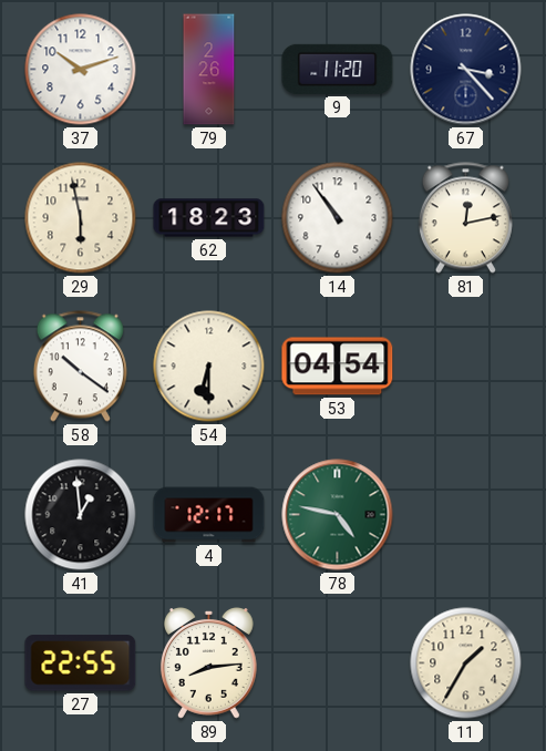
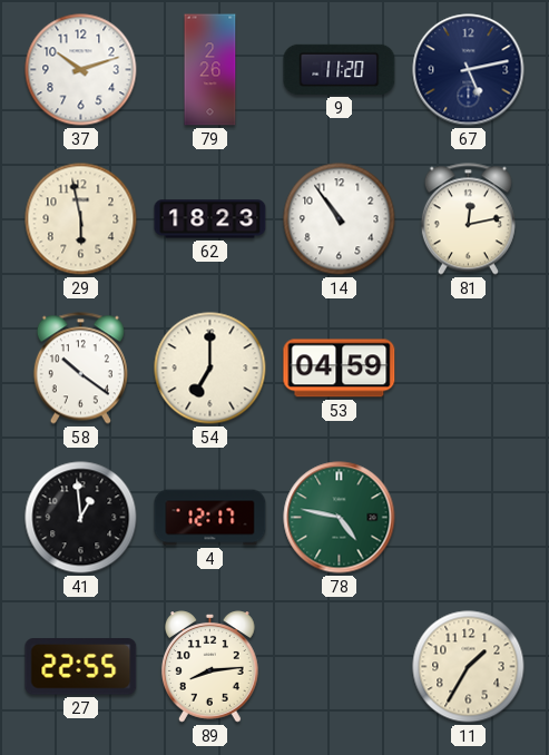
67: 3:23 -> 5:13 (469, 70)
54: 6:30 -> 7:00 (210, 369)
53: 04:54 -> 04:59 (340, 369)
